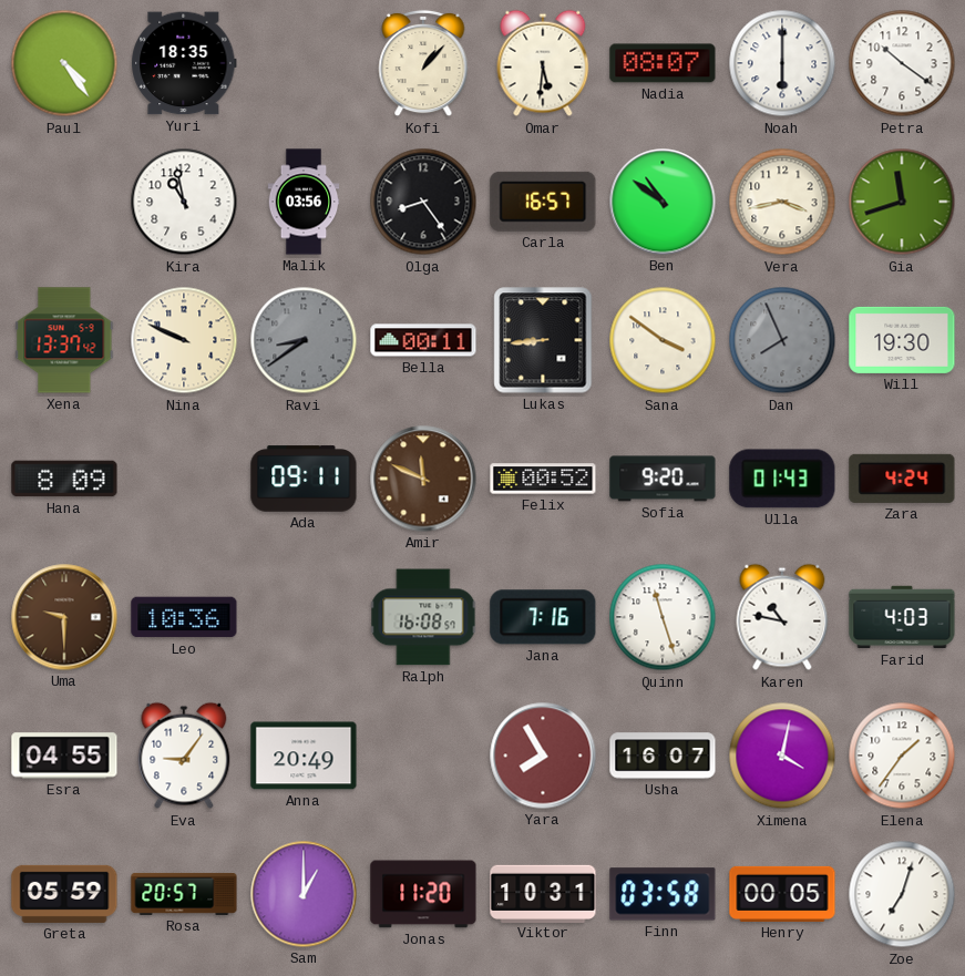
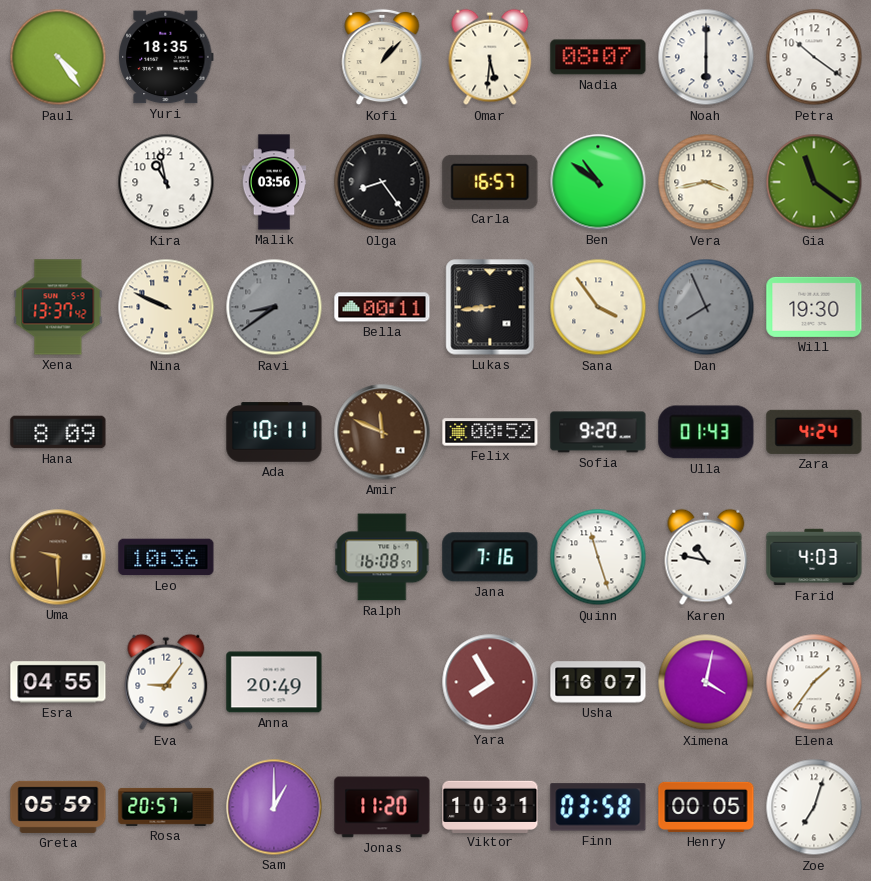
Gia: 11:42 -> 11:21 (814, 182)
Sana: 3:51 -> 3:54 (598, 307)
Ada: 09:11 -> 10:11 (274, 432)
